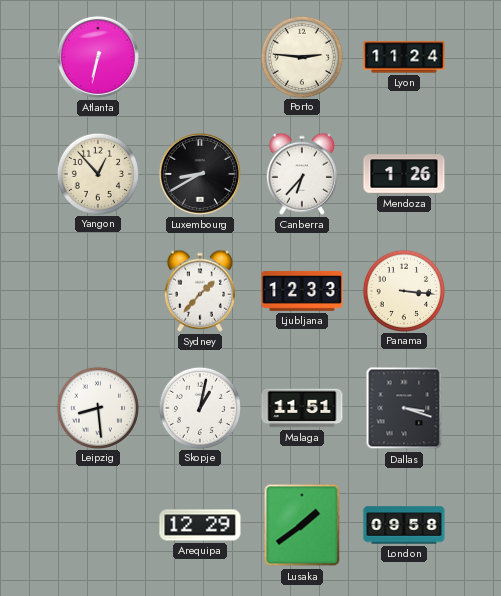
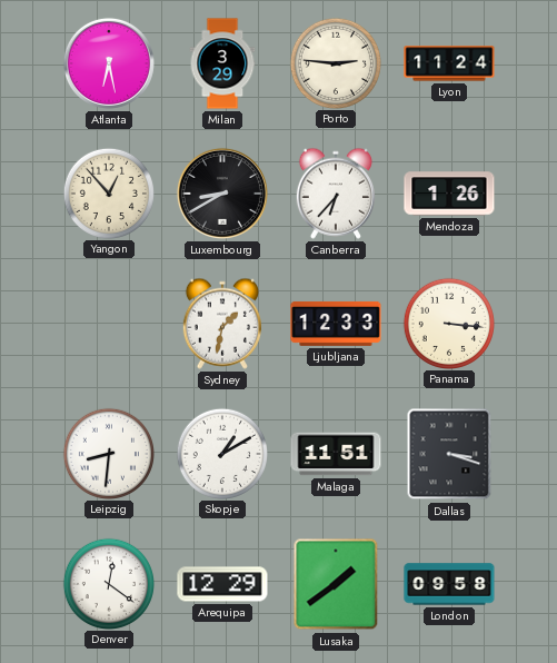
Atlanta: 6:32 -> 6:28 (109, 63)
Milan: none -> 3:29 (222, 63)
Sydney: 1:37 -> 1:32 (222, 324)
Leipzig: 8:29 -> 8:31 (108, 453)
Skopje: 1:02 -> 1:10 (221, 453)
Denver: none -> 12:21 (108, 583)
